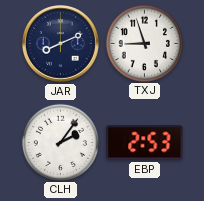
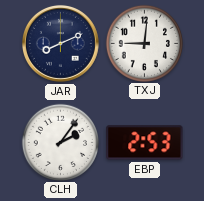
TXJ: 8:57 -> 9:01 (144, 43)
